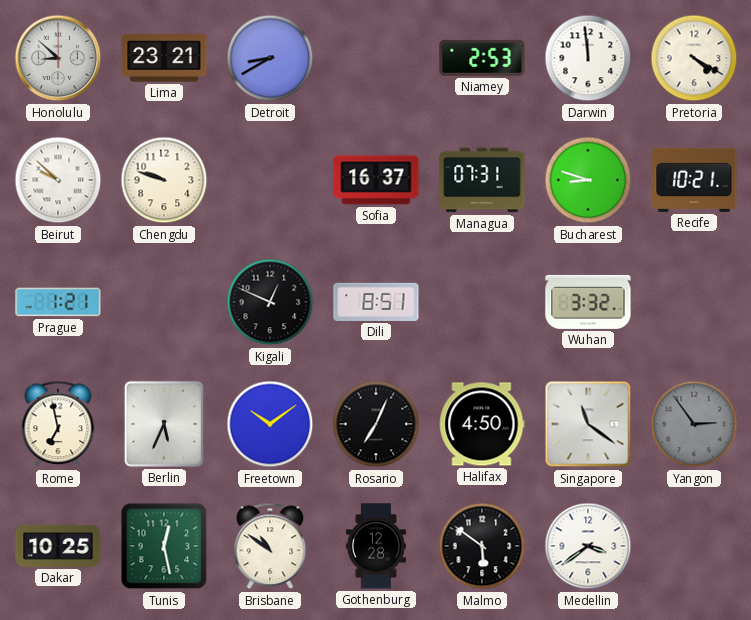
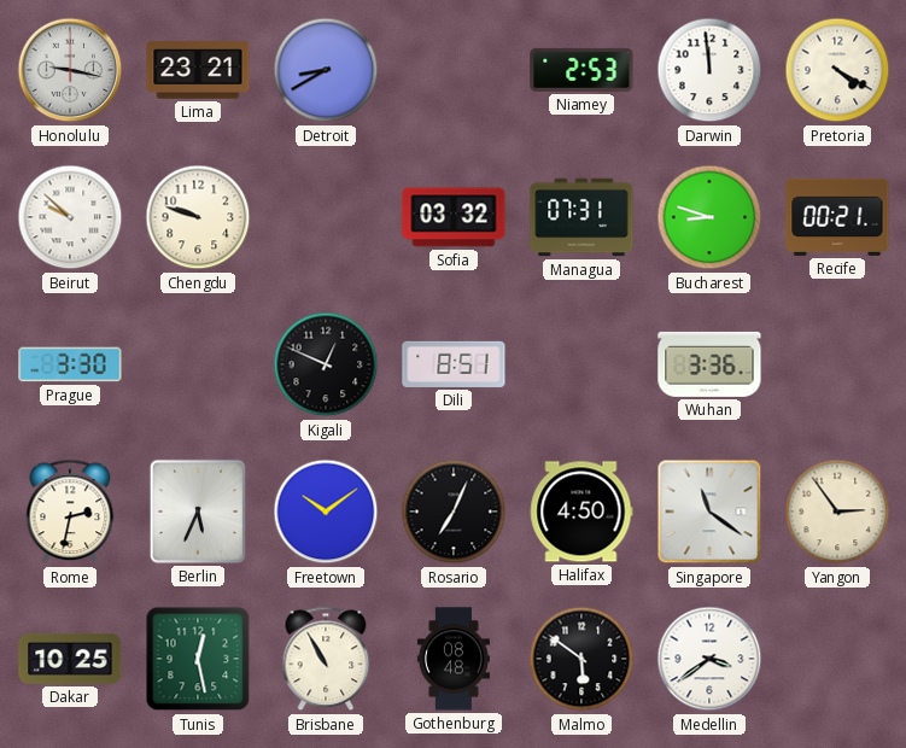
Honolulu: 8:52 -> 9:17 (70, 70)
Sofia: 16:37 -> 03:32 (454, 217)
Recife: 10:21 -> 00:21 (837, 217)
Prague: 1:21 -> 3:30 (70, 364)
Wuhan: 3:32 -> 3:36 (709, 364)
Rome: 6:58 -> 2:32 (70, 512)
Yangon dial: grey -> cream (837, 512)
Brisbane: 10:51 -> 10:55 (326, 659)
Gothenburg: 12:28 -> 08:48 (454, 659)
